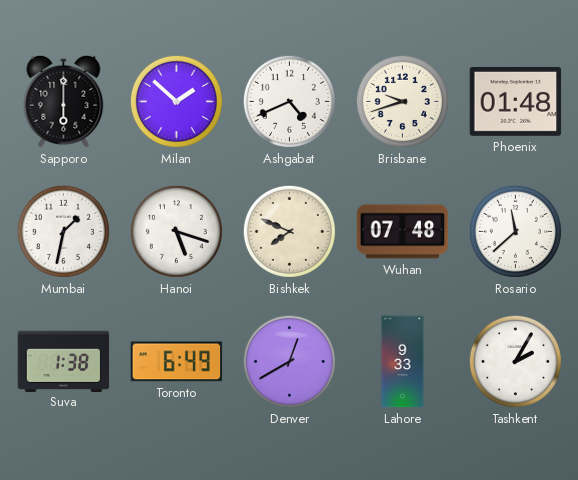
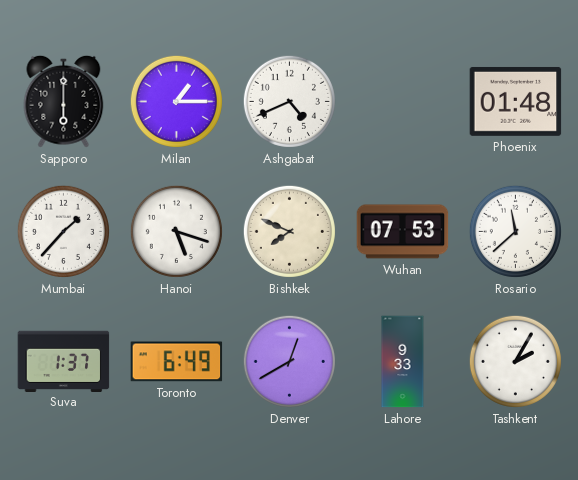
Milan: 1:52 -> 1:15 (176, 101)
Brisbane: 9:42 -> none (402, 101)
Mumbai: 1:32 -> 1:37 (63, 231)
Wuhan: 07:48 -> 07:53 (403, 232)
Suva: 1:38 -> 1:37 (64, 361)
